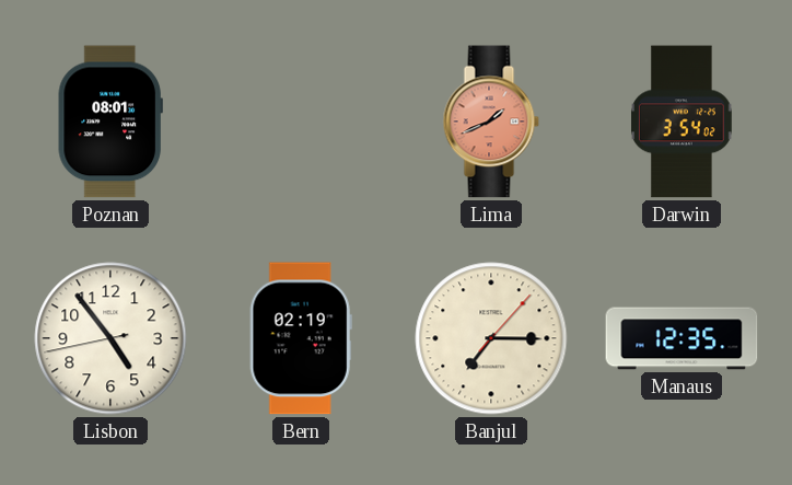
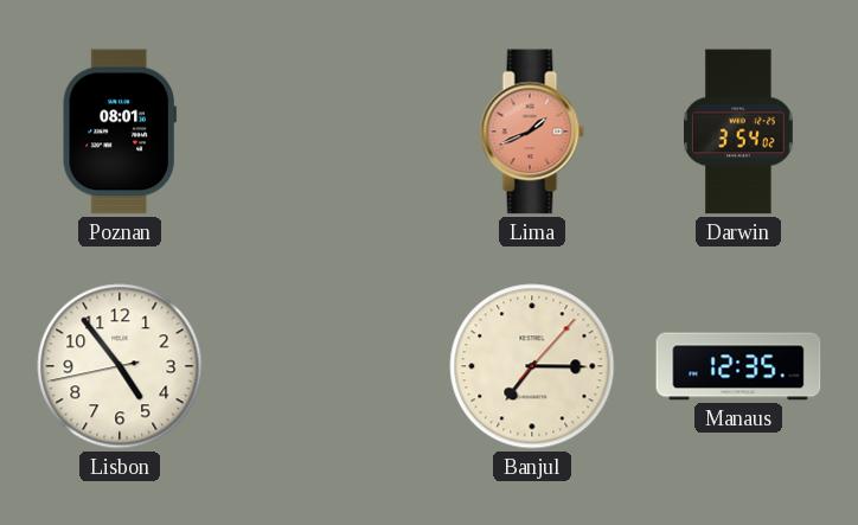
Bern: 02:19 -> none (301, 338)
